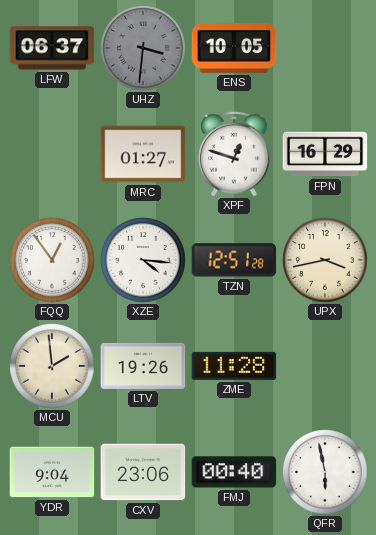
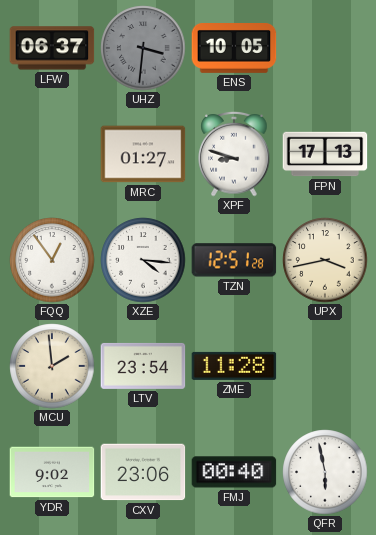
XPF: 12:48 -> 8:48 (234, 155)
FPN: 16:29 -> 17:13 (325, 154)
LTV: 19:26 -> 23:54 (143, 366)
YDR: 9:04 -> 9:02 (52, 472)
